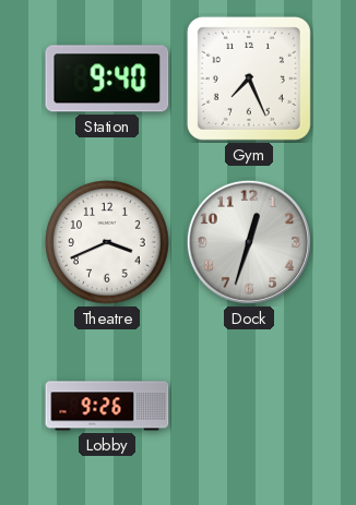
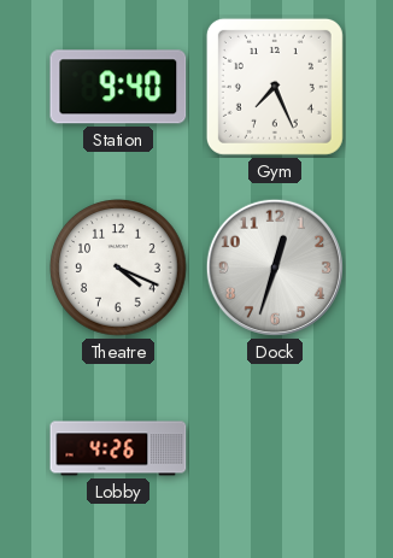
Theatre: 3:41 -> 4:19 (118, 268)
Lobby: 9:26 -> 4:26 (118, 448)
